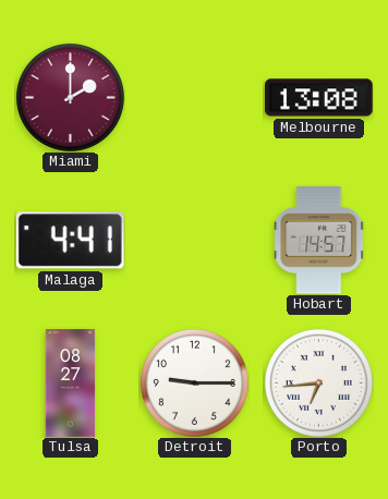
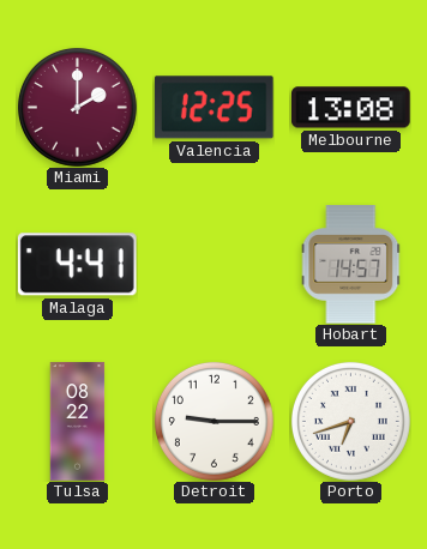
Valencia: none -> 12:25 (213, 108)
Tulsa: 08:27 -> 08:22 (78, 422)
Porto: 6:44 -> 6:42 (350, 421)
